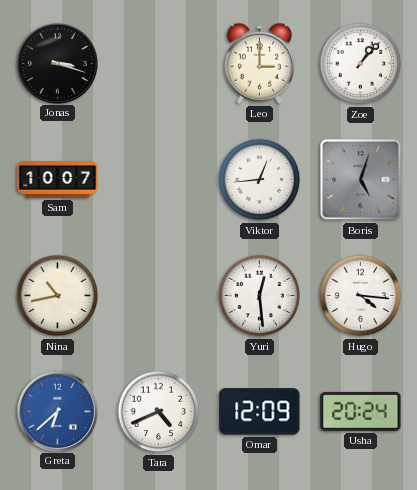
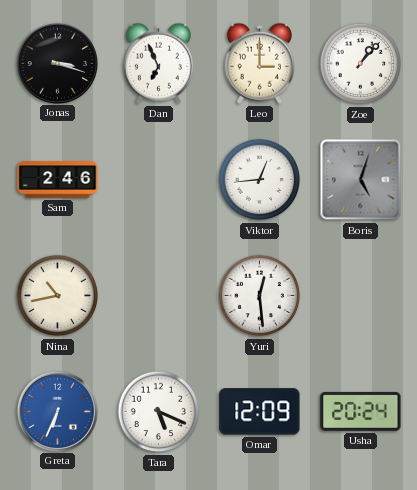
Dan: none -> 6:56 (158, 63)
Sam: 10:07 -> 2:46 (58, 180)
Hugo: 4:16 -> none (361, 296)
Greta: 6:38 -> 6:34 (57, 411)
Tara: 4:41 -> 5:19 (159, 412)
